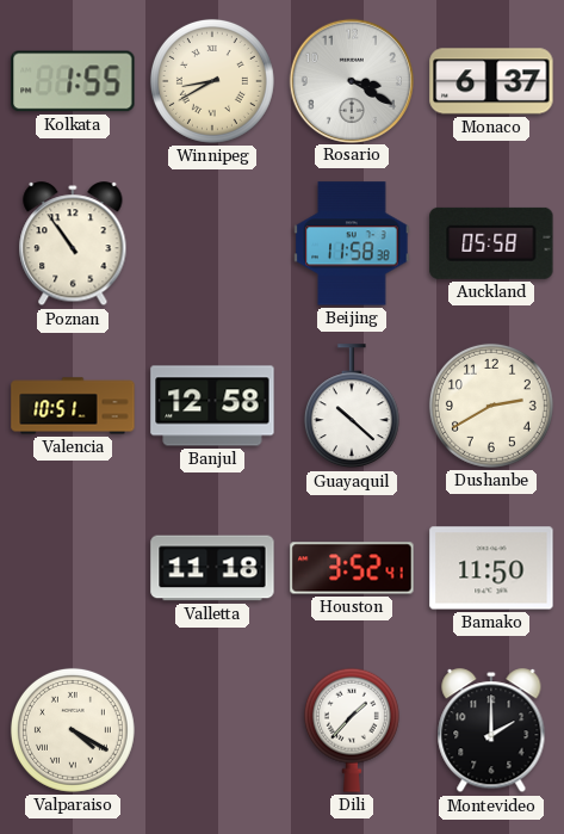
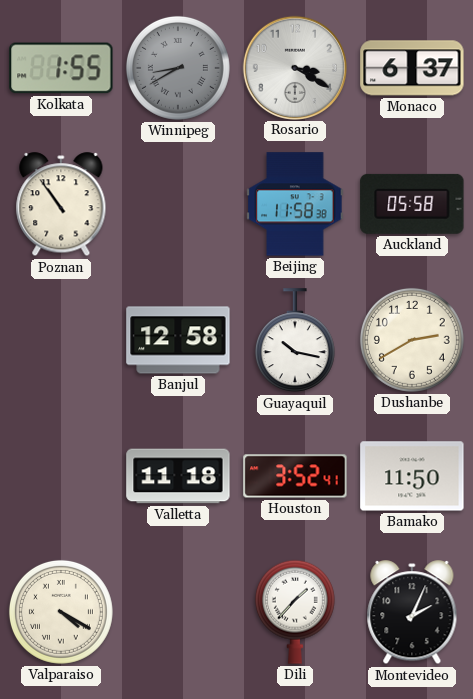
Winnipeg dial: cream -> grey (178, 68)
Valencia: 10:51 -> none (73, 406)
Guayaquil: 10:22 -> 10:17 (295, 341)
Montevideo: 2:00 -> 2:04 (412, 613)
